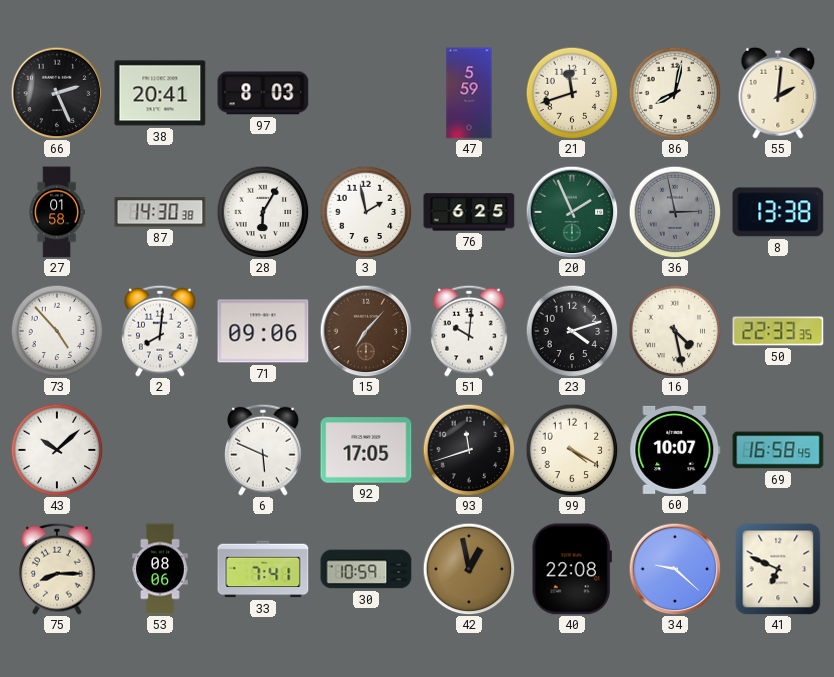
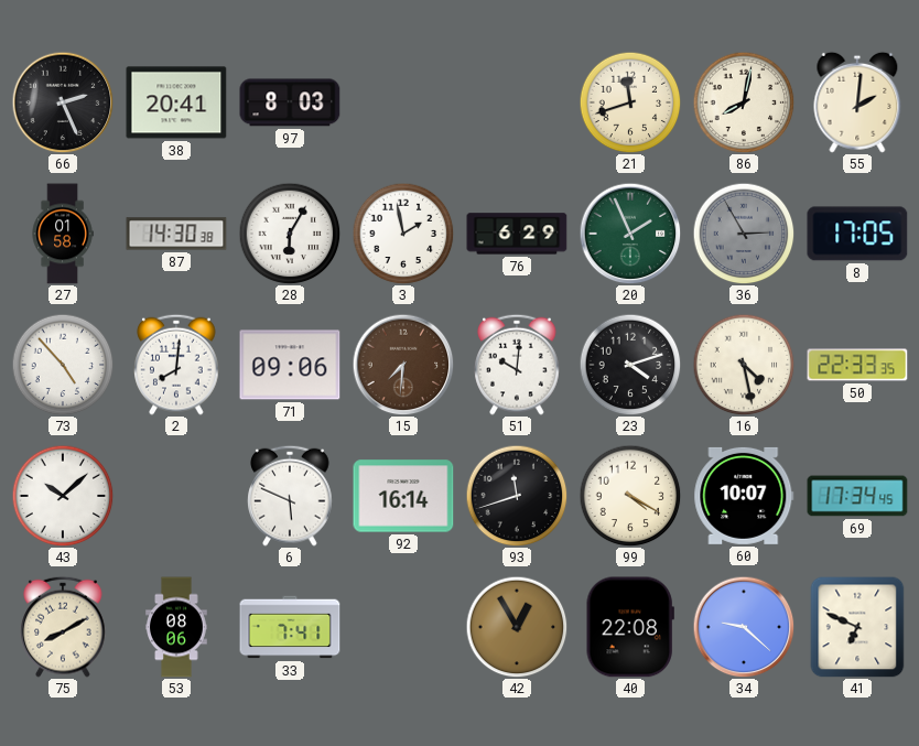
47: 5:59 -> none (469, 93)
76: 6:25 -> 6:29 (517, 234)
36: 2:58 -> 2:55 (744, 234)
8: 13:38 -> 17:05 (857, 234)
15: 7:07 -> 7:31 (403, 365)
92: 17:05 -> 16:14 (403, 496)
69: 16:58 -> 17:34 (857, 496)
75: 8:15 -> 8:10 (63, 627)
30: 10:59 -> none (366, 569)
42: 12:58 -> 12:55 (517, 627)
